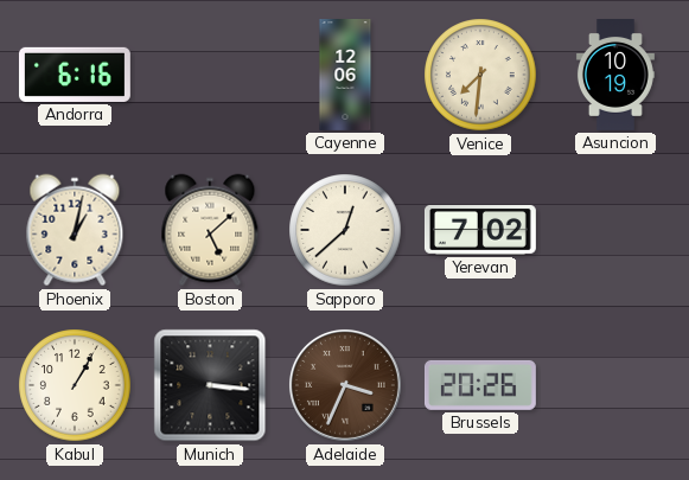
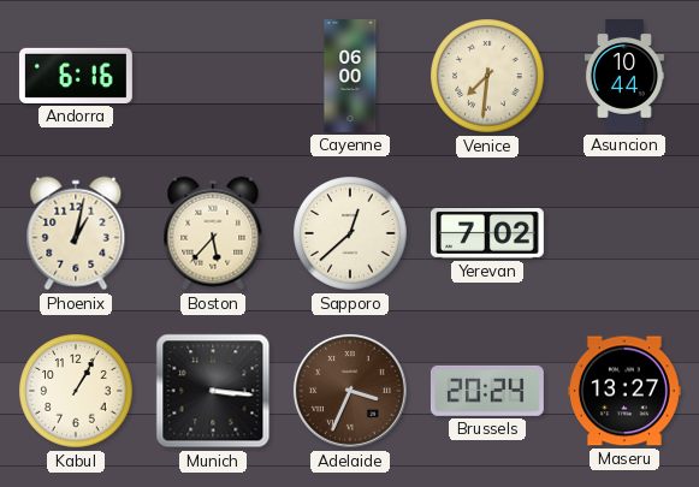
Cayenne: 12:06 -> 06:00 (350, 77)
Asuncion: 10:19 -> 10:44 (624, 77)
Boston: 5:08 -> 5:37 (213, 233)
Brussels: 20:26 -> 20:24 (487, 391)
Maseru: none -> 13:27 (624, 391)
